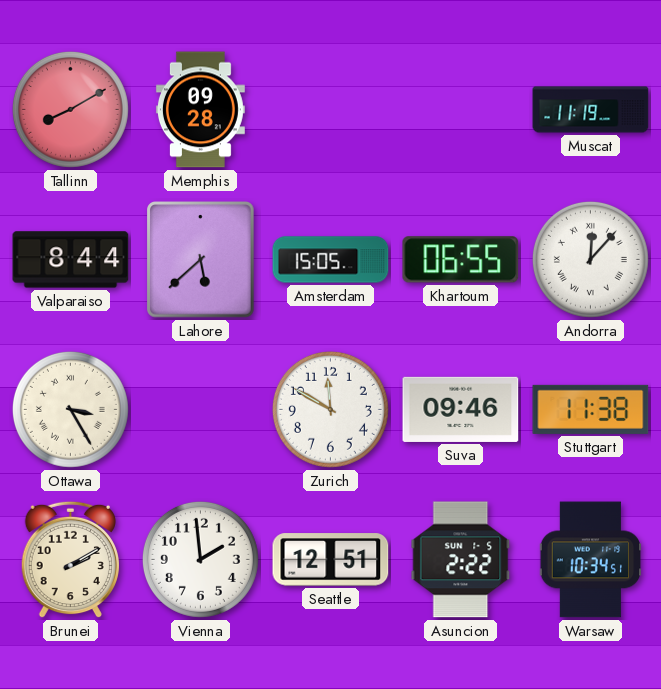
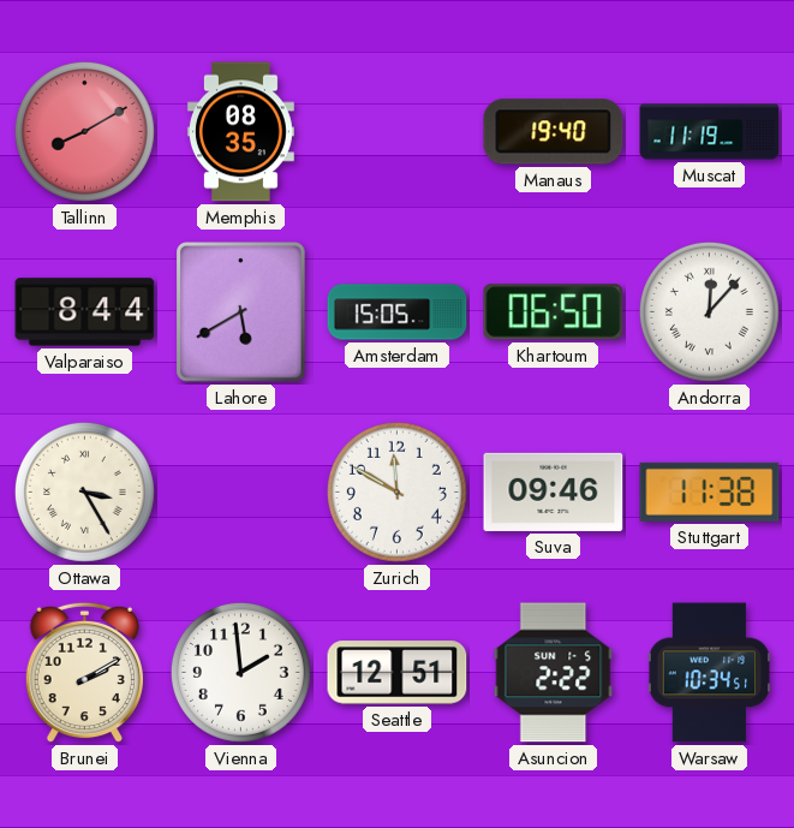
Memphis: 09:28 -> 08:35 (240, 132)
Manaus: none -> 19:40 (554, 132)
Lahore: 5:38 -> 5:40 (241, 312)
Khartoum: 06:55 -> 06:50 (554, 312)
